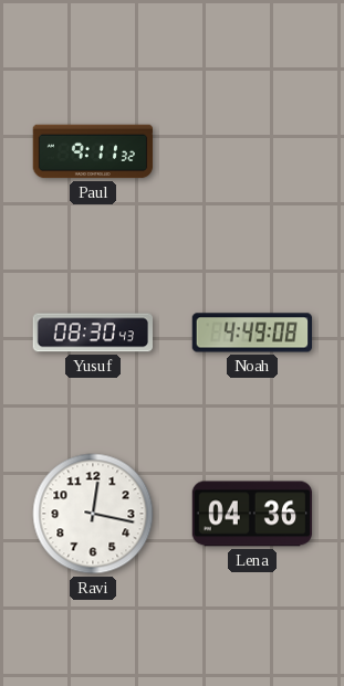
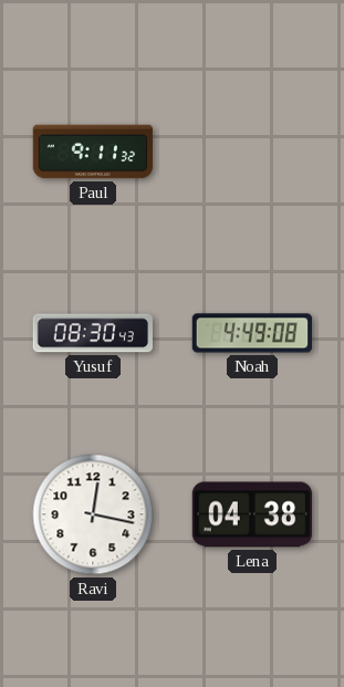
Lena: 04:36 -> 04:38 (252, 514)
